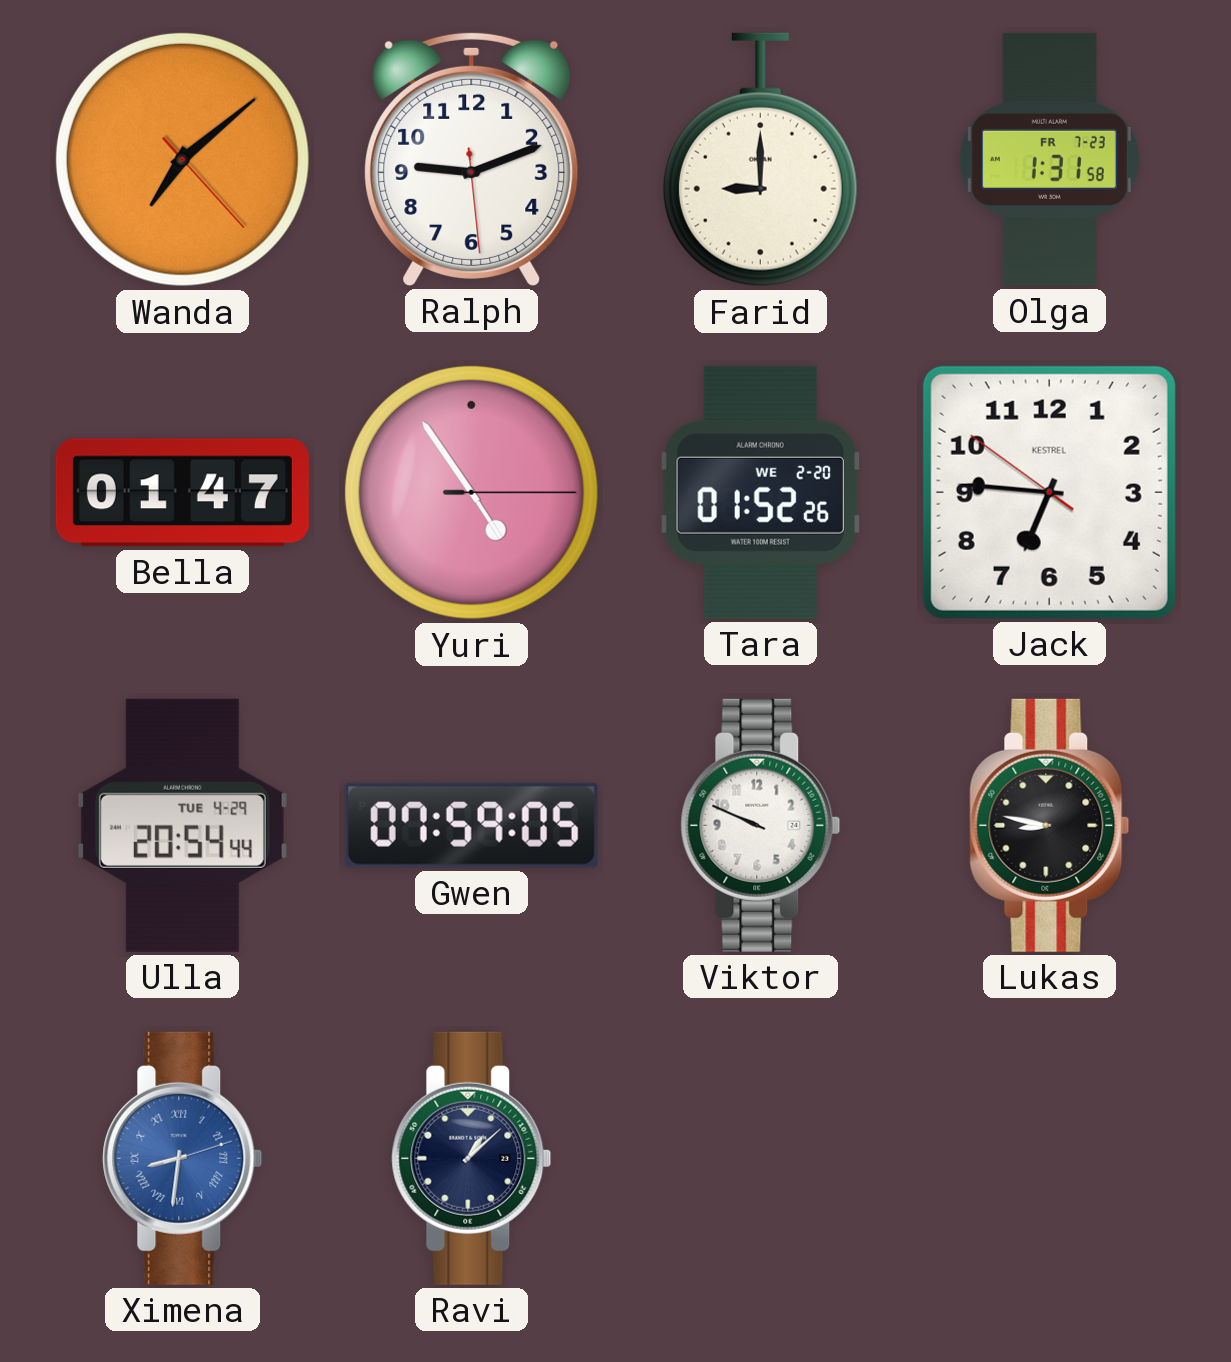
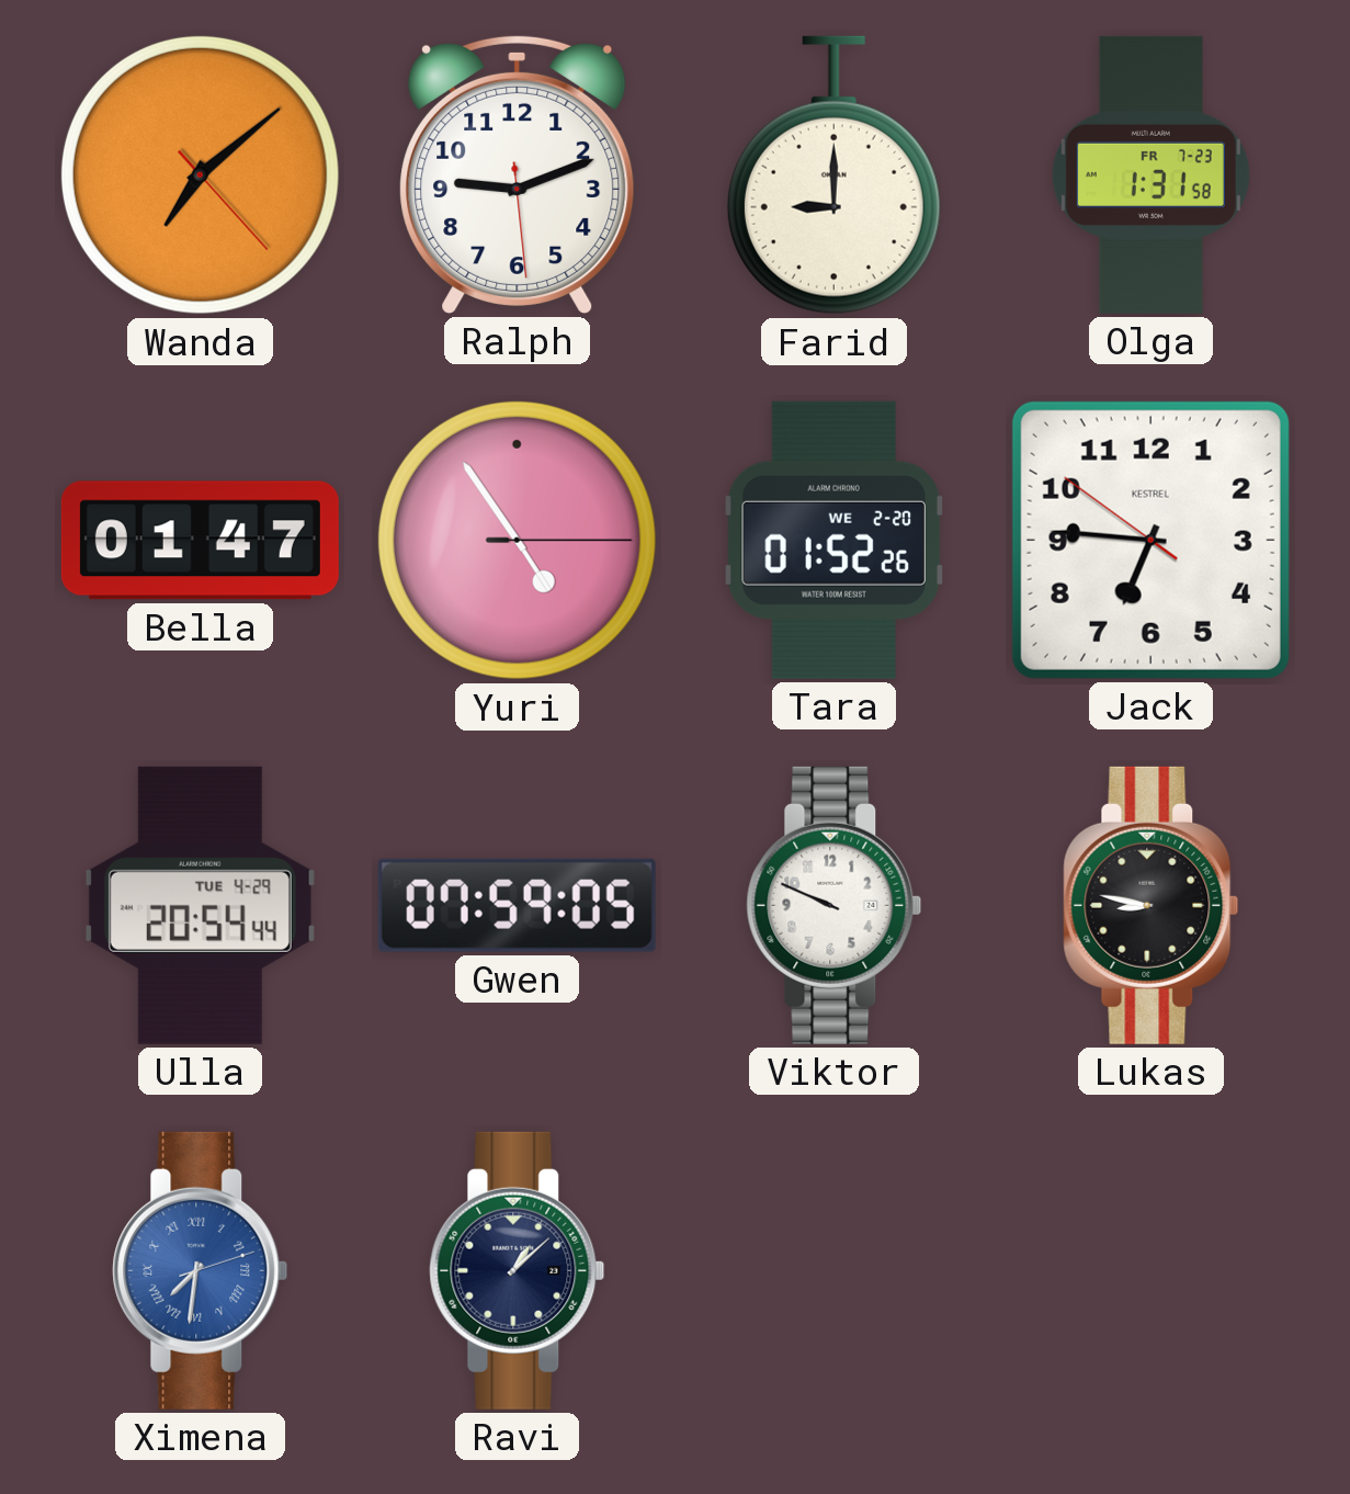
Ximena: 8:31 -> 7:31 (201, 1270)
